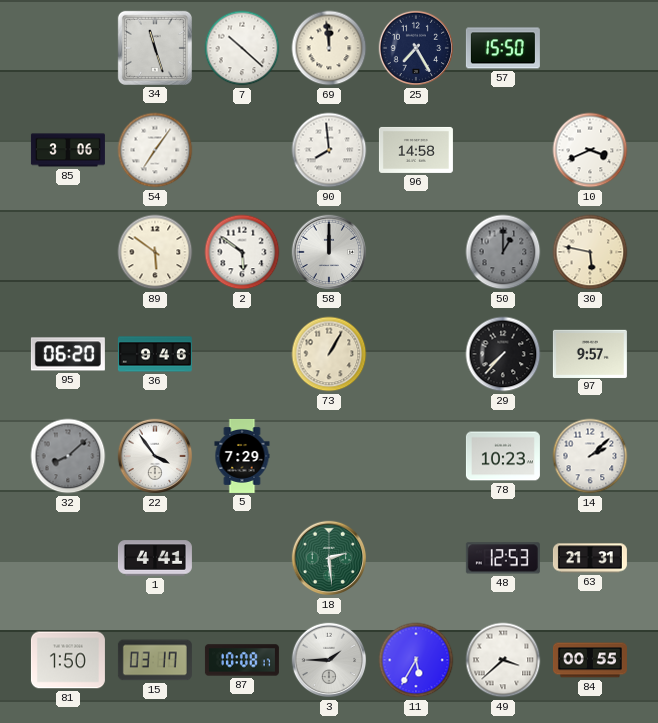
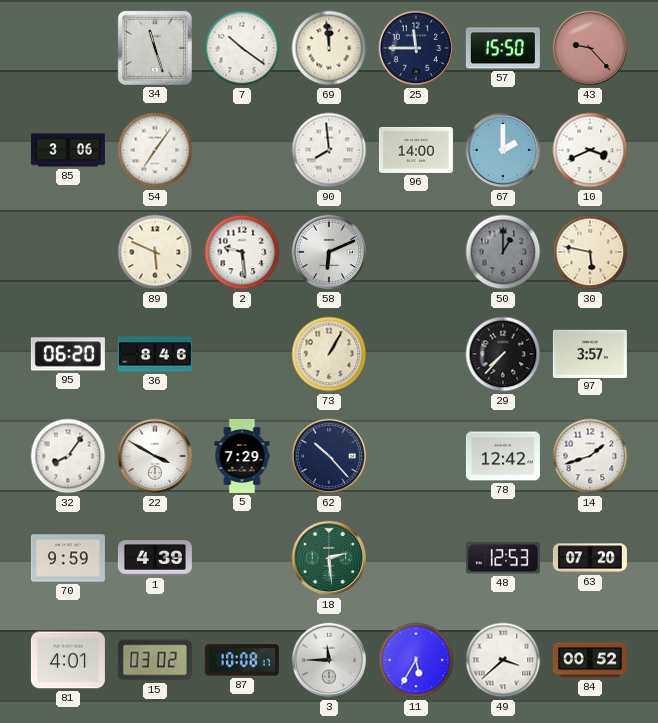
7: 10:22 -> 10:21 (242, 48)
25: 7:25 -> 11:45 (416, 48)
43: none -> 9:23 (590, 48)
96: 14:58 -> 14:00 (416, 150)
67: none -> 2:00 (503, 150)
89: 5:51 -> 5:49 (155, 252)
2: 5:51 -> 9:29 (242, 252)
58: 12:00 -> 6:11 (329, 252)
36: 9:46 -> 8:46 (155, 354)
97: 9:57 -> 3:57 (590, 353)
32: 8:08 -> 8:06 (68, 456)
32 dial: grey -> white (68, 456)
22: 3:54 -> 3:50 (155, 456)
62: none -> 10:23 (329, 456)
78: 10:23 -> 12:42 (503, 456)
14: 2:08 -> 1:42 (590, 456)
70: none -> 9:59 (68, 558)
1: 4:41 -> 4:39 (155, 558)
63: 21:31 -> 07:20 (590, 558)
81: 1:50 -> 4:01 (68, 660)
15: 03:17 -> 03:02 (155, 660)
3: 1:45 -> 11:45 (329, 660)
84: 00:55 -> 00:52 (590, 660)
